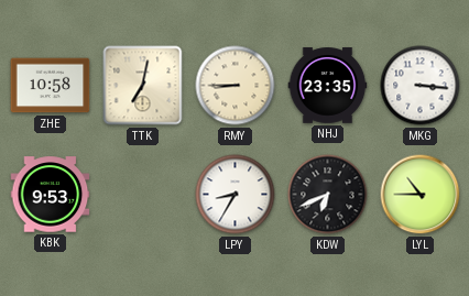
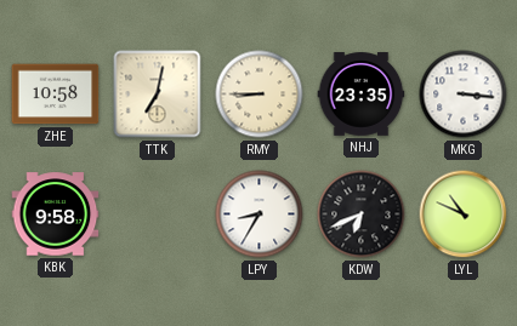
KBK: 9:53 -> 9:58 (56, 215)
LYL: 10:45 -> 10:49 (464, 215)
